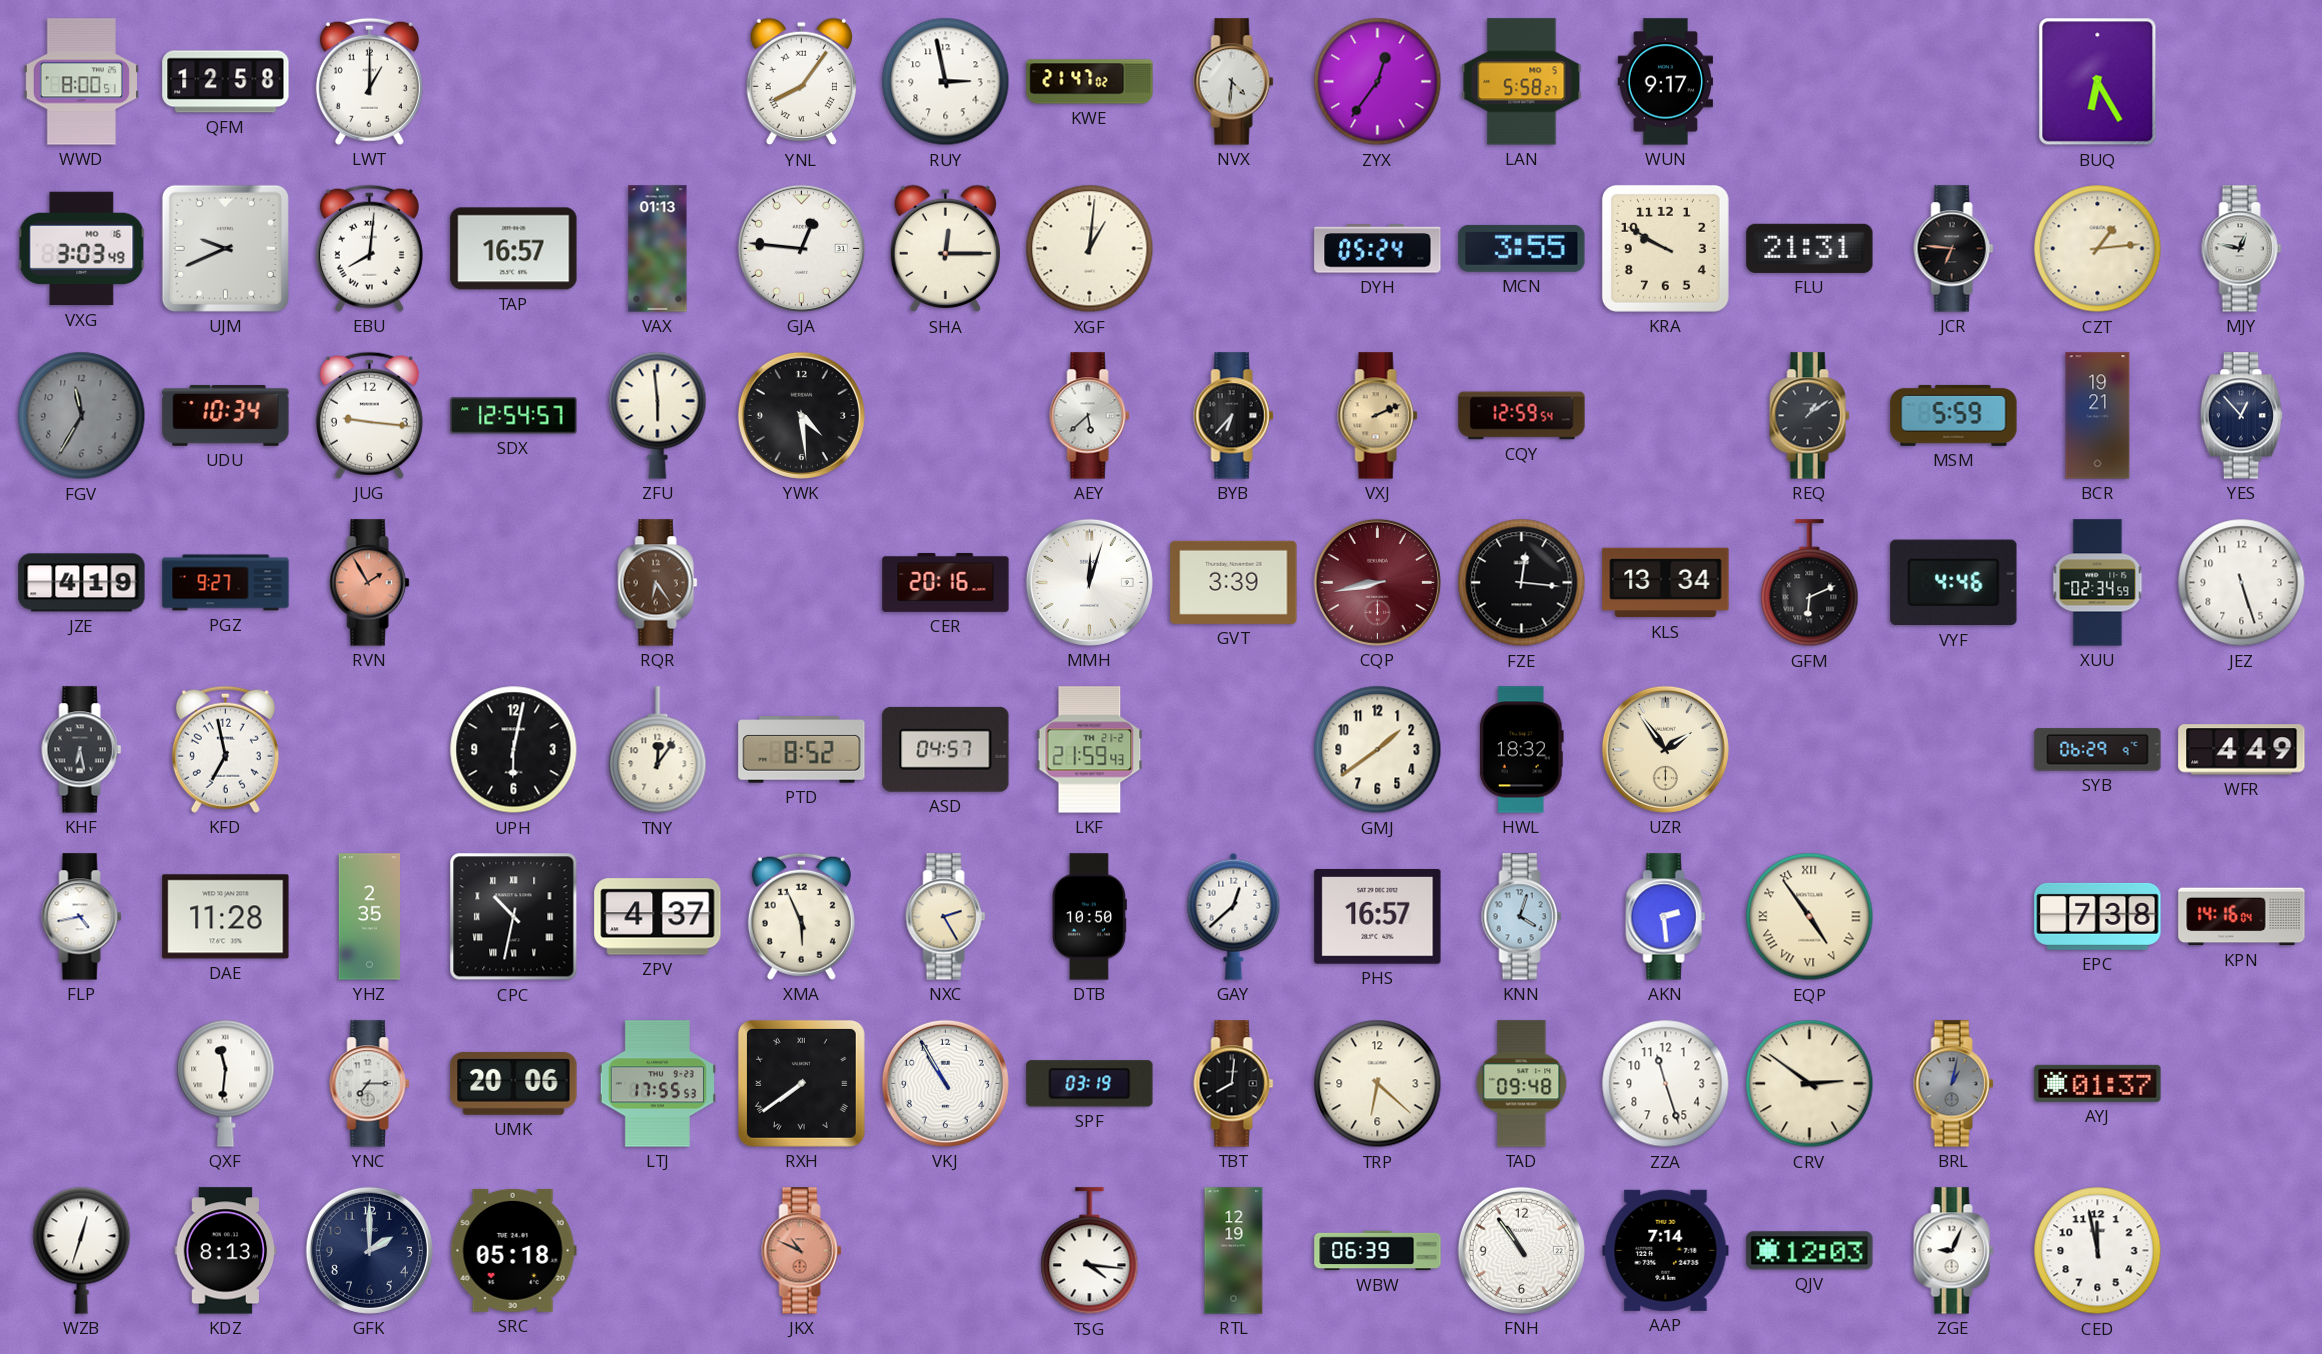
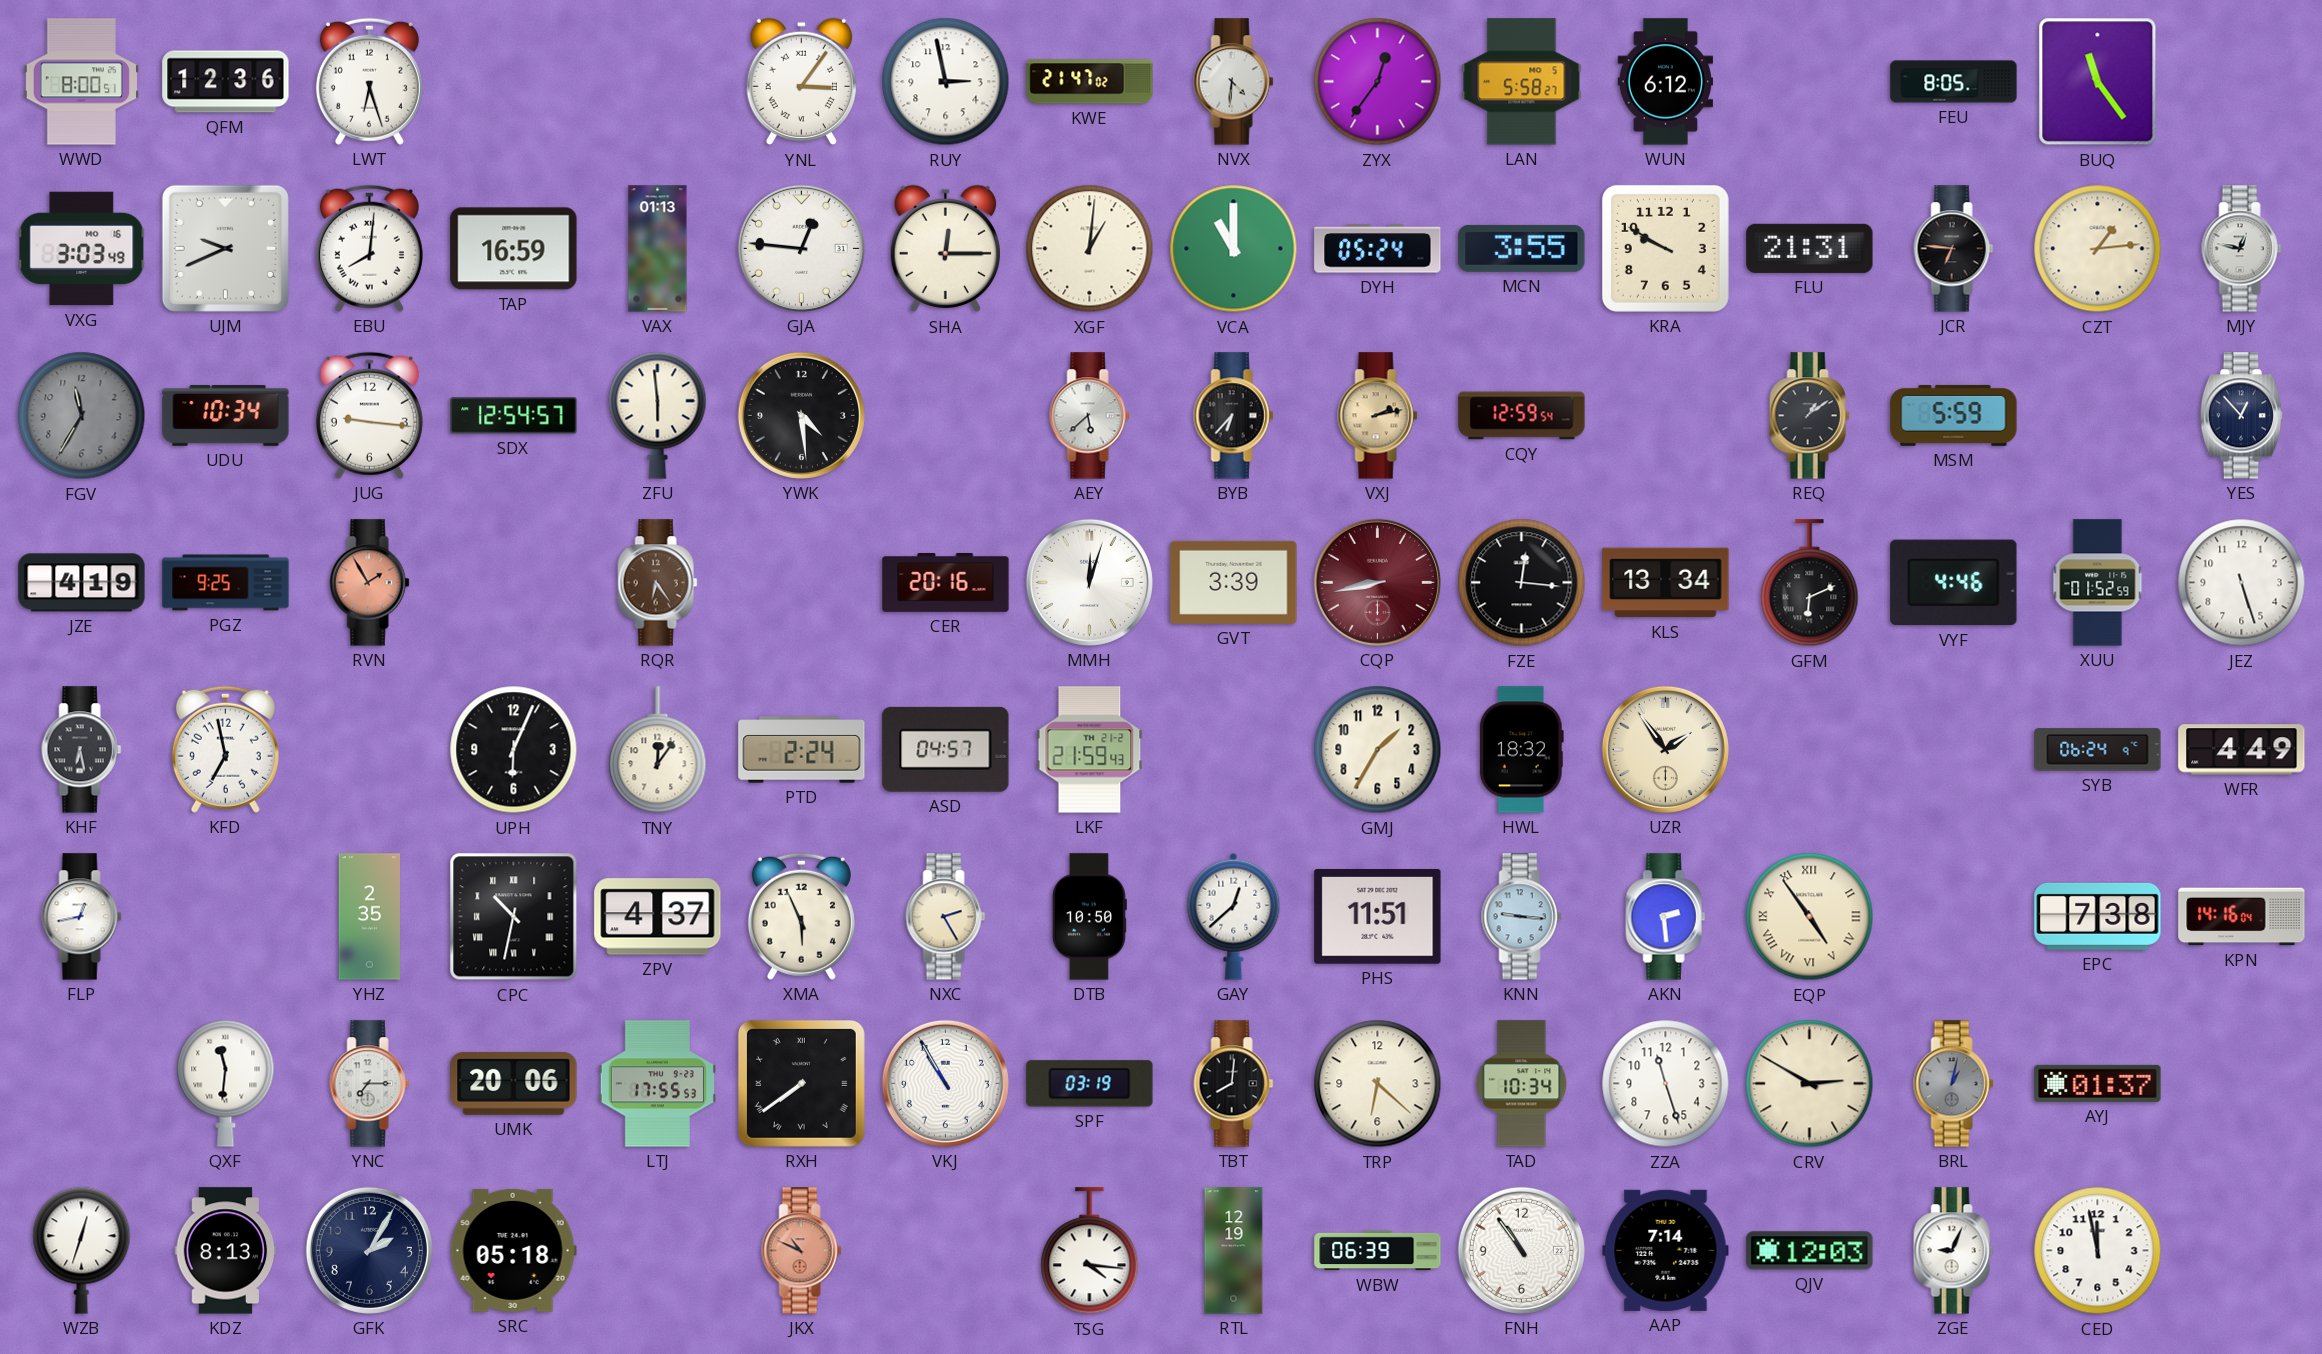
QFM: 12:58 -> 12:36 (226, 82)
LWT: 1:00 -> 6:27 (369, 81)
YNL: 8:06 -> 3:06 (801, 82)
WUN: 9:17 -> 6:12 (1665, 82)
FEU: none -> 8:05 (1954, 82)
BUQ: 6:25 -> 11:24 (2098, 82)
TAP: 16:57 -> 16:59 (514, 249)
VCA: none -> 11:00 (1234, 249)
VXJ: 2:11 -> 2:13 (1378, 416)
BCR: 19:21 -> none (2098, 416)
PGZ: 9:27 -> 9:25 (226, 583)
XUU: 02:34 -> 01:52 (2098, 583)
UPH: 6:02 -> 6:04 (514, 750)
PTD: 8:52 -> 2:24 (802, 750)
GMJ: 1:39 -> 1:35 (1378, 750)
SYB: 06:29 -> 06:24 (2098, 750)
FLP: 4:43 -> 12:43 (82, 917)
DAE: 11:28 -> none (226, 917)
PHS: 16:57 -> 11:51 (1378, 917)
KNN: 4:03 -> 9:16 (1522, 917)
TAD: 09:48 -> 10:34 (1522, 1084)
CRV: 2:51 -> 2:50 (1810, 1084)
GFK: 2:00 -> 2:05 (369, 1250)
